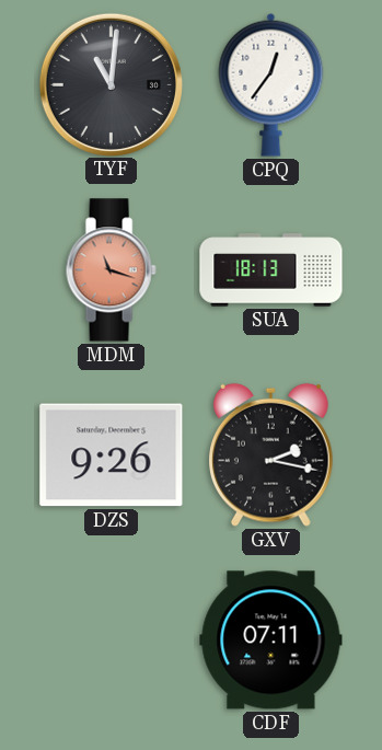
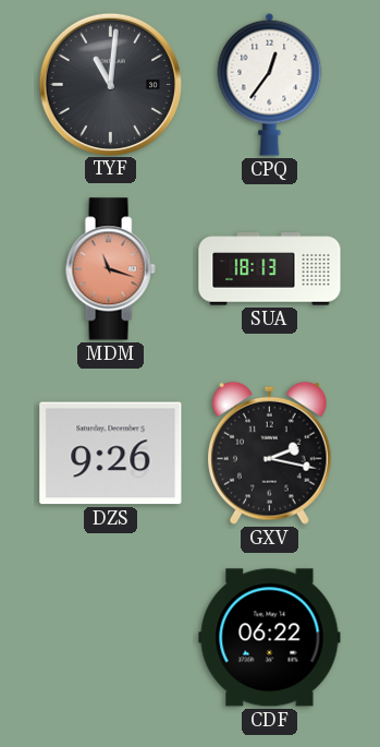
CDF: 07:11 -> 06:22 (270, 638)
